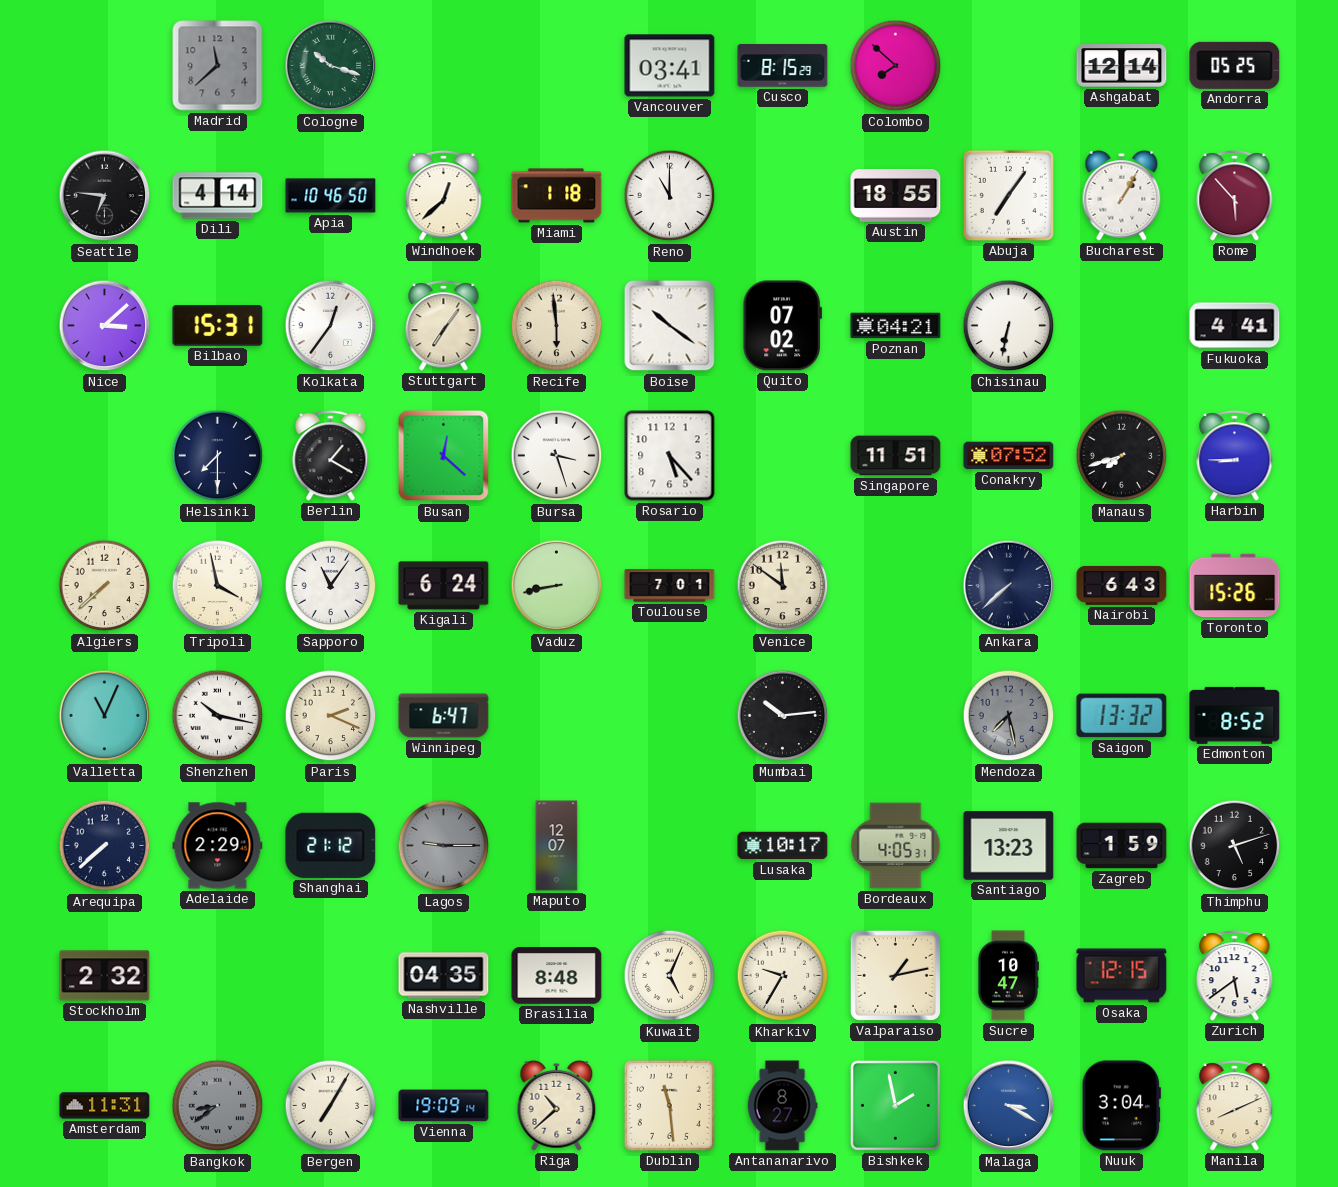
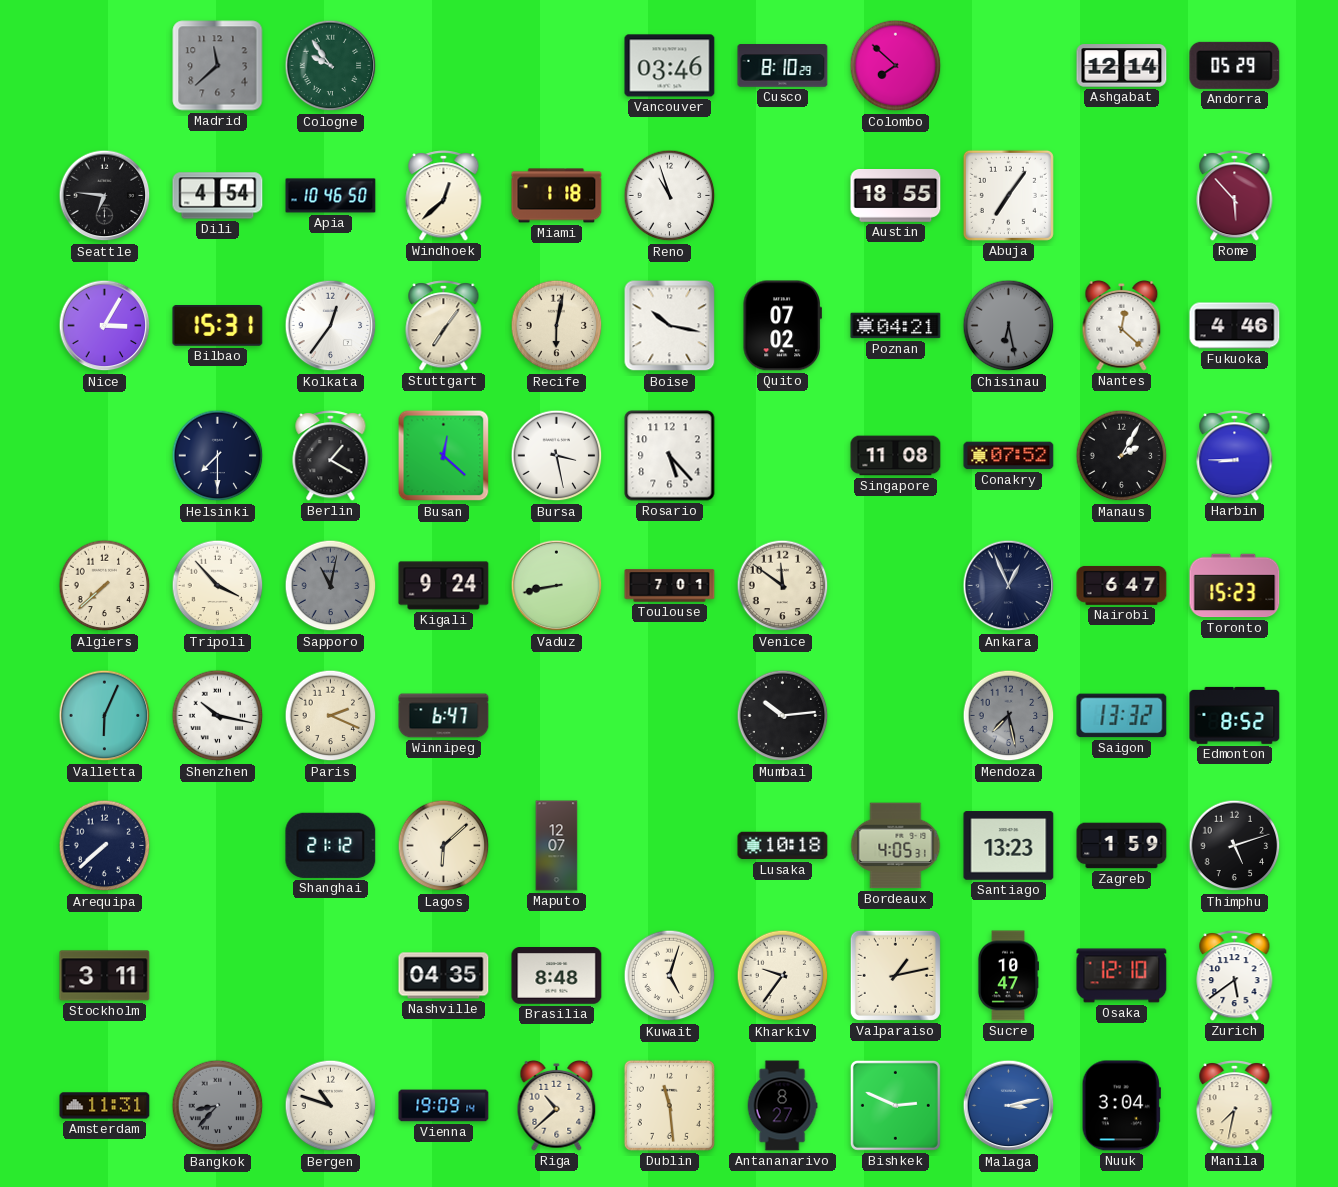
Cologne: 10:18 -> 9:54 (331, 66)
Vancouver: 03:41 -> 03:46 (670, 66)
Cusco: 8:15 -> 8:10 (783, 66)
Andorra: 05:25 -> 05:29 (1235, 65)
Dili: 4:14 -> 4:54 (218, 196)
Reno: 11:00 -> 10:57 (670, 196)
Bucharest: 1:05 -> none (1122, 195)
Nice: 3:08 -> 3:05 (105, 326)
Recife: 5:59 -> 6:02 (557, 326)
Boise: 10:21 -> 10:17 (670, 326)
Chisinau: 6:32 -> 6:28 (1009, 326)
Chisinau dial: white -> grey (1009, 326)
Nantes: none -> 12:22 (1122, 325)
Fukuoka: 4:41 -> 4:46 (1235, 326)
Bursa: 3:27 -> 3:28 (557, 456)
Singapore: 11:51 -> 11:08 (896, 456)
Manaus: 7:42 -> 2:05 (1122, 456)
Tripoli: 3:58 -> 3:53 (218, 586)
Sapporo: 11:06 -> 11:02 (331, 586)
Sapporo dial: white -> grey (331, 586)
Kigali: 6:24 -> 9:24 (444, 586)
Ankara: 7:38 -> 12:56 (1009, 586)
Nairobi: 6:43 -> 6:47 (1122, 586)
Toronto: 15:26 -> 15:23 (1235, 586)
Valletta: 11:04 -> 6:04 (105, 716)
Adelaide: 2:29 -> none (218, 846)
Lagos: 9:15 -> 6:08 (444, 846)
Lagos dial: grey -> cream (444, 846)
Lusaka: 10:17 -> 10:18 (783, 846)
Stockholm: 2:32 -> 3:11 (105, 976)
Kuwait: 5:04 -> 5:03 (670, 976)
Kharkiv: 9:35 -> 9:36 (783, 976)
Osaka: 12:15 -> 12:10 (1122, 976)
Bangkok: 8:39 -> 8:37 (218, 1106)
Bergen: 7:05 -> 10:48 (331, 1106)
Bishkek: 1:58 -> 2:49 (895, 1105)
Malaga: 3:20 -> 3:13 (1009, 1106)
Manila: 8:11 -> 7:32 (1235, 1106)
